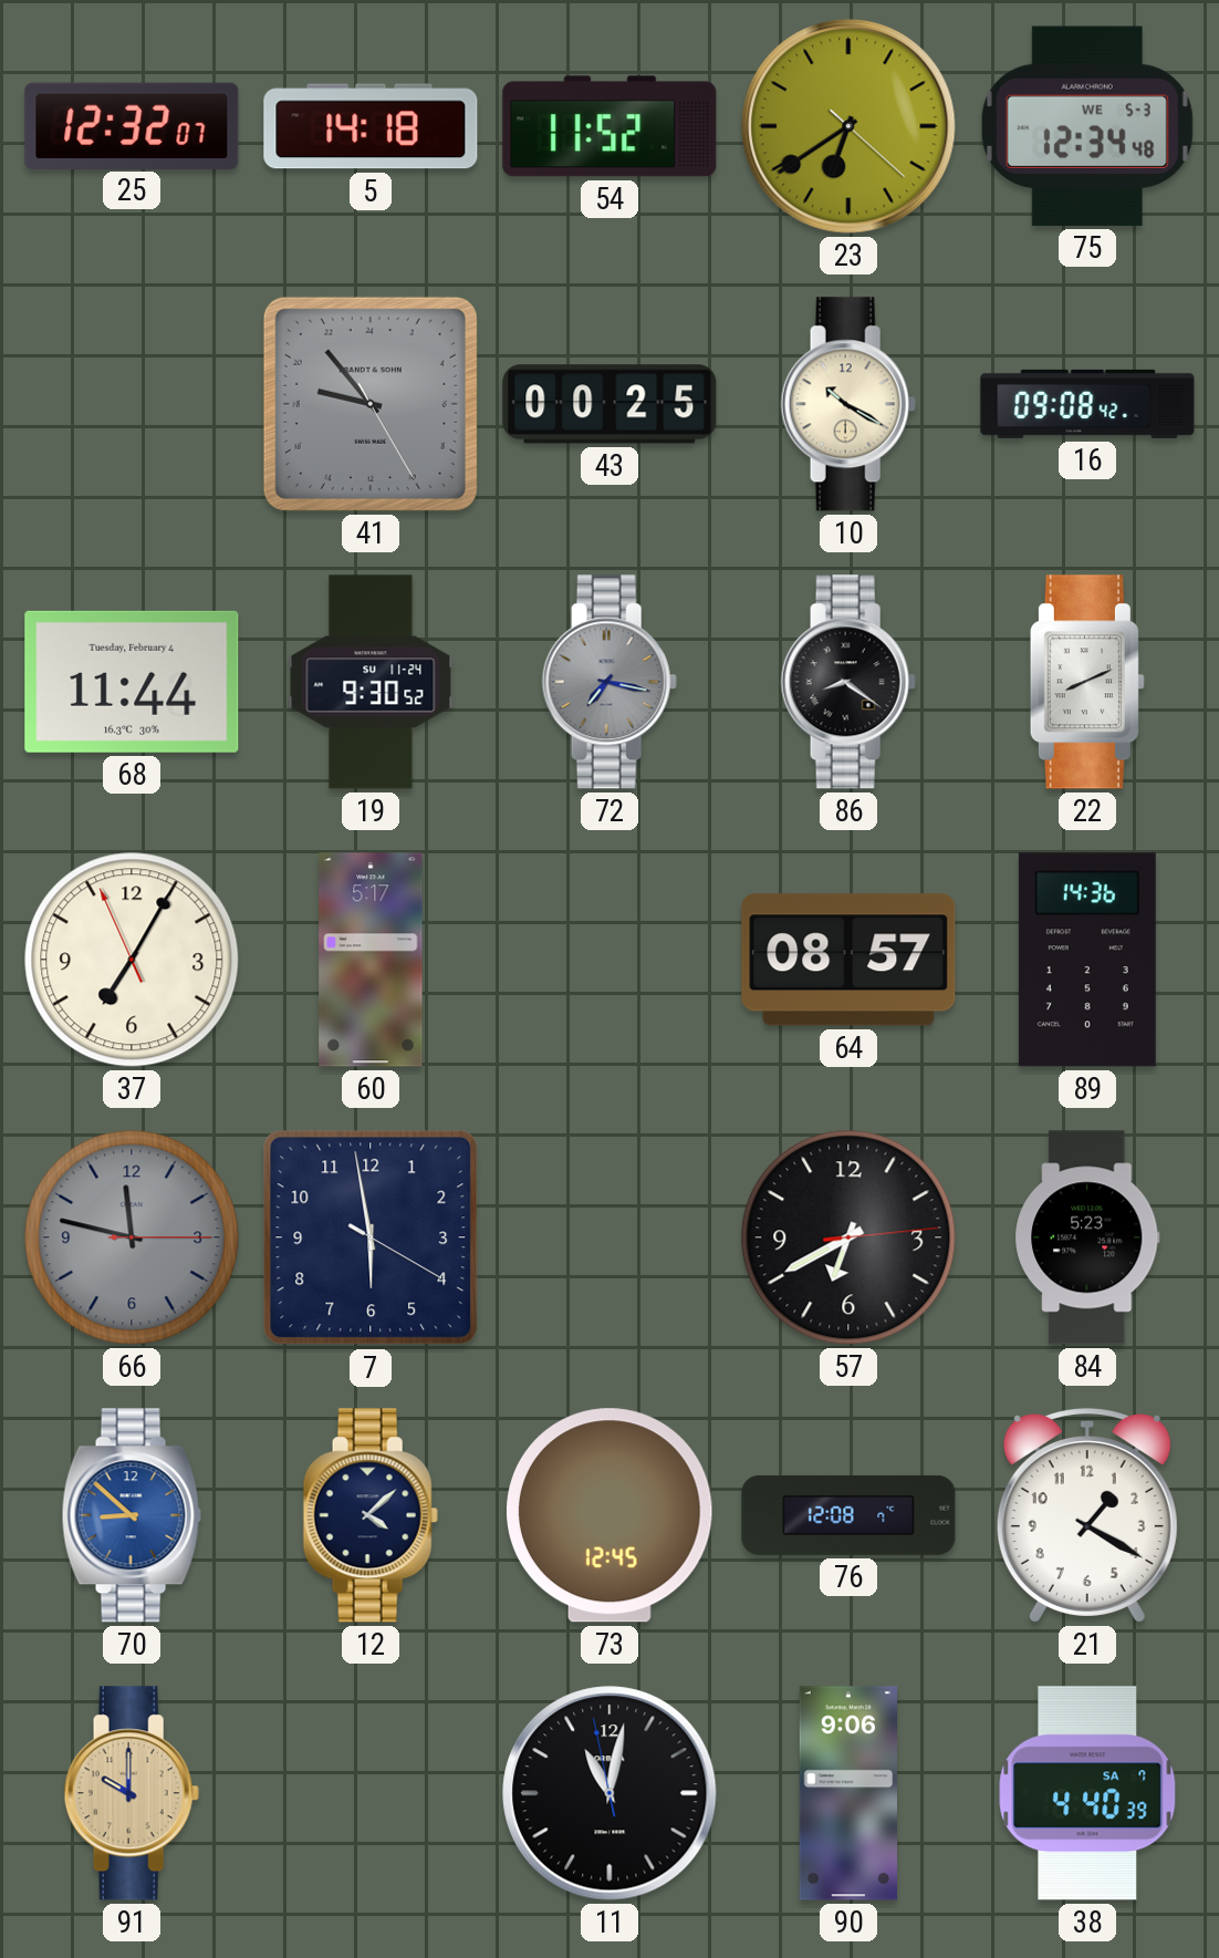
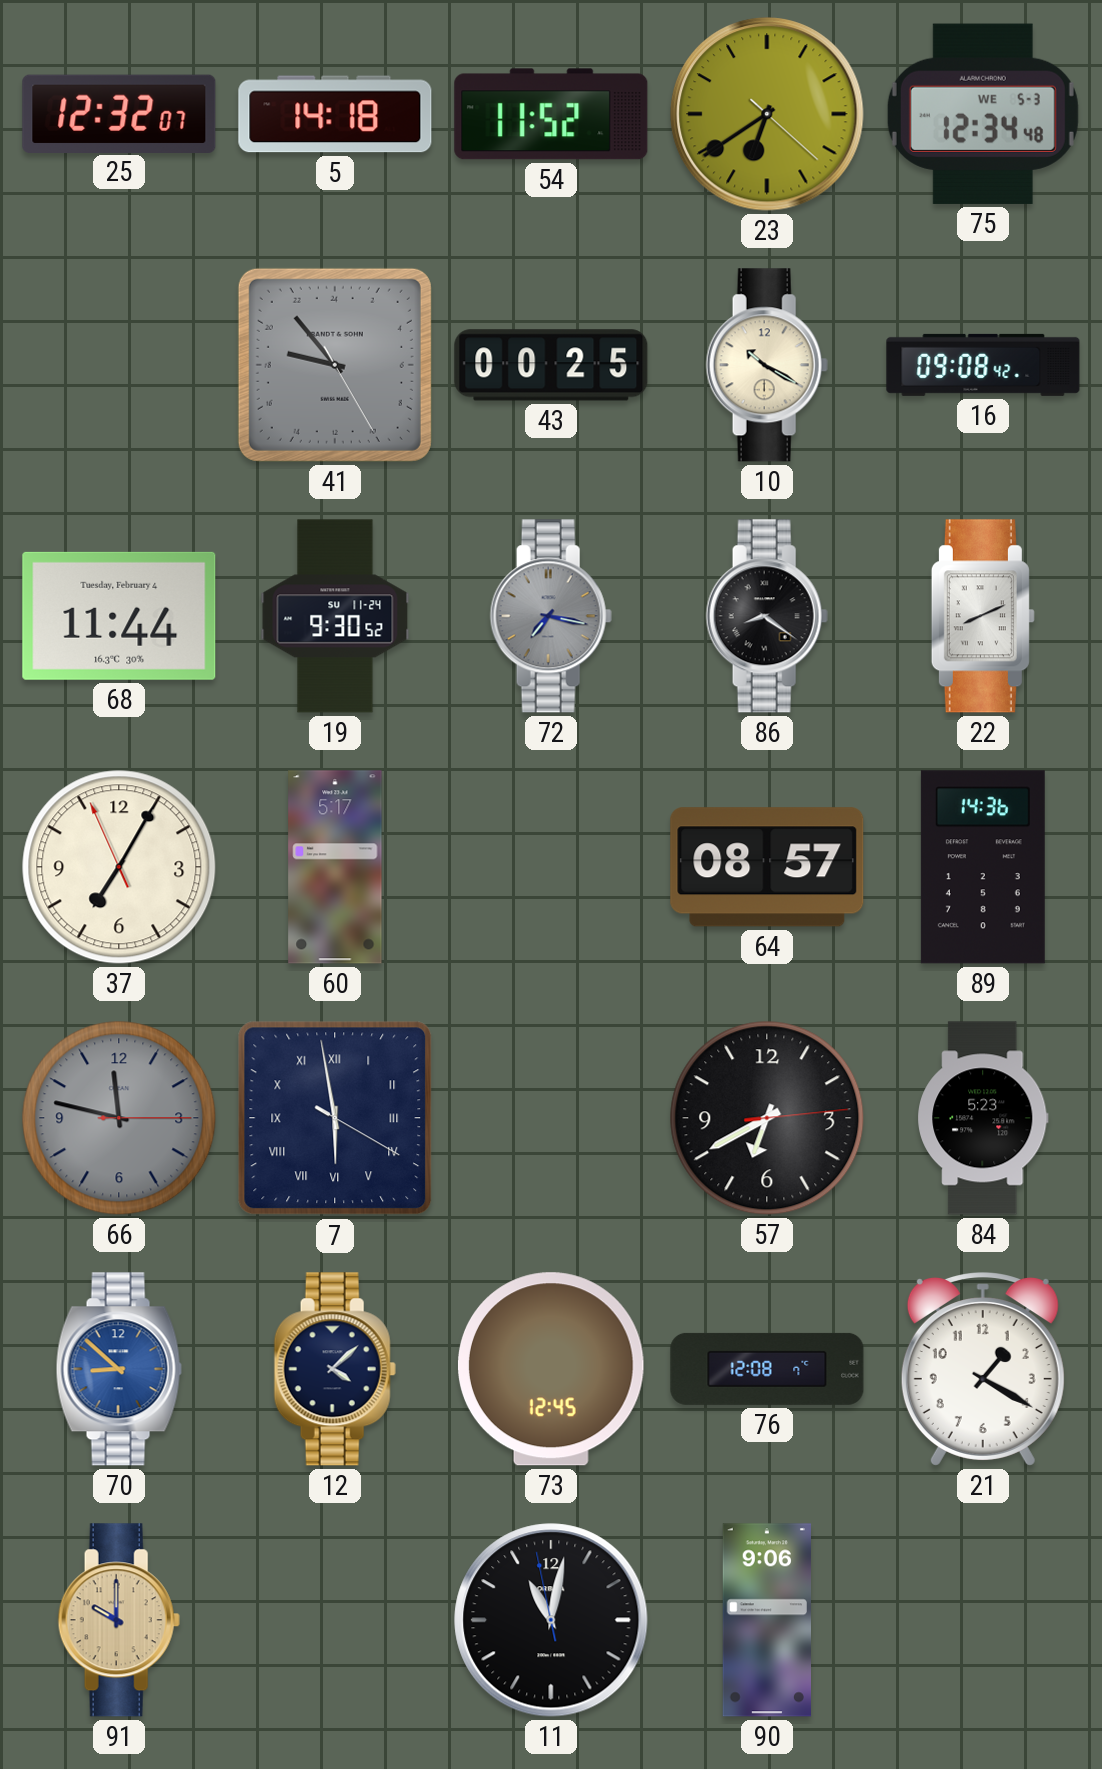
7 numerals: Arabic -> Roman (335, 1118)
38: 4:40 -> none (1087, 1793)
